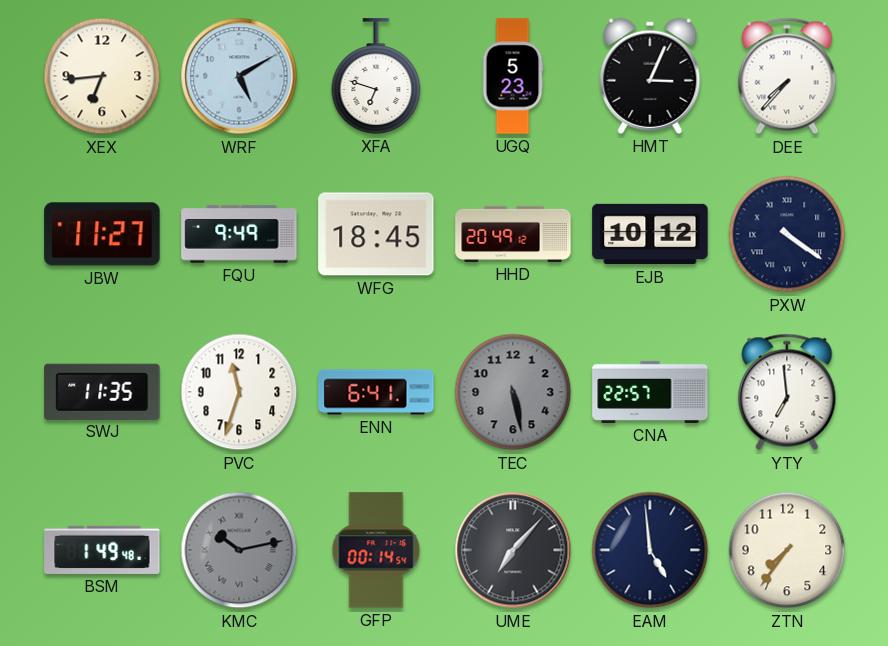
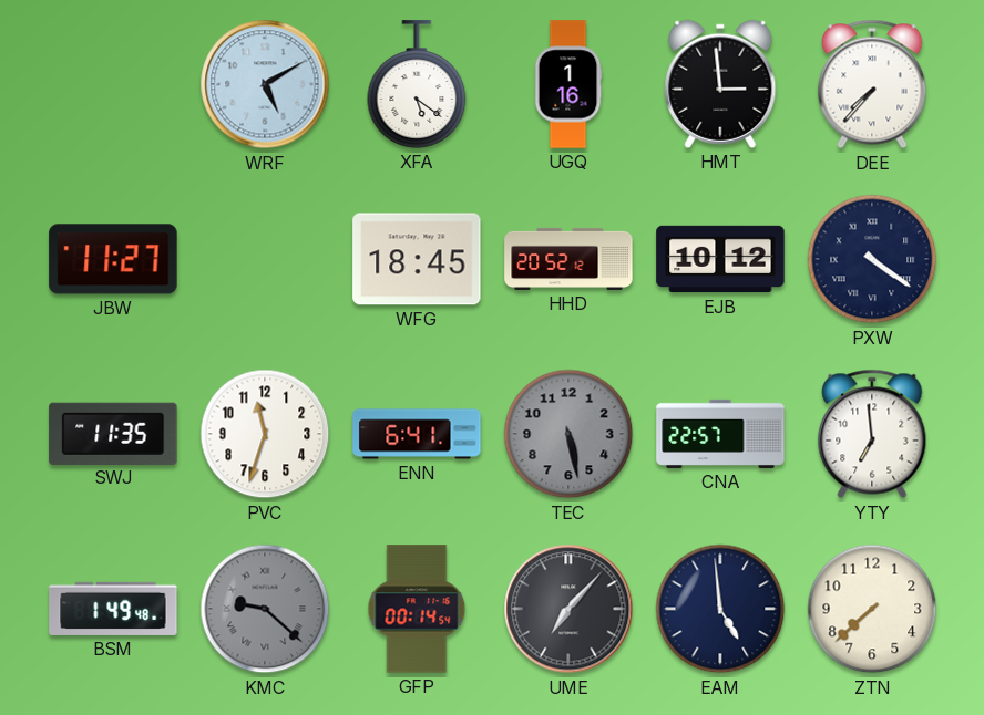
XEX: 6:44 -> none (102, 76)
XFA: 6:48 -> 5:21 (417, 84)
UGQ: 5:23 -> 1:16 (568, 84)
HMT: 3:04 -> 2:59 (720, 84)
FQU: 9:49 -> none (239, 234)
HHD: 20:49 -> 20:52 (568, 259)
KMC: 10:13 -> 9:22 (265, 609)
ZTN: 7:36 -> 7:38 (872, 609)
